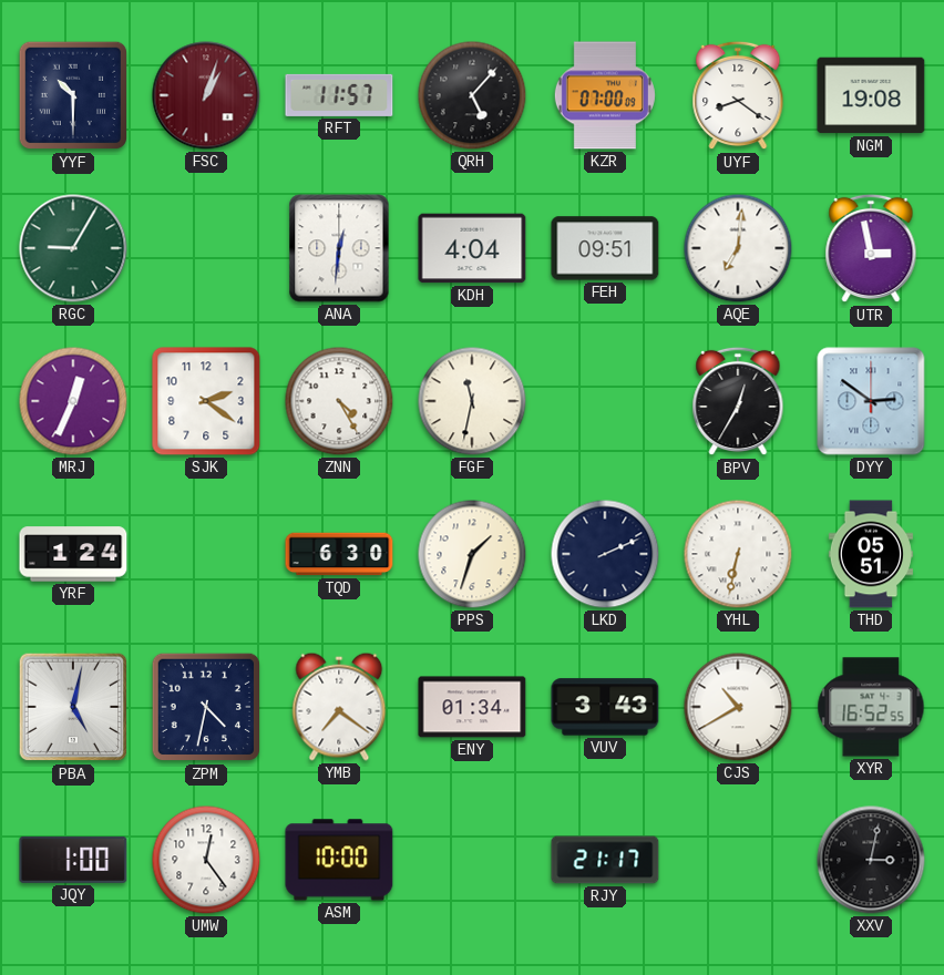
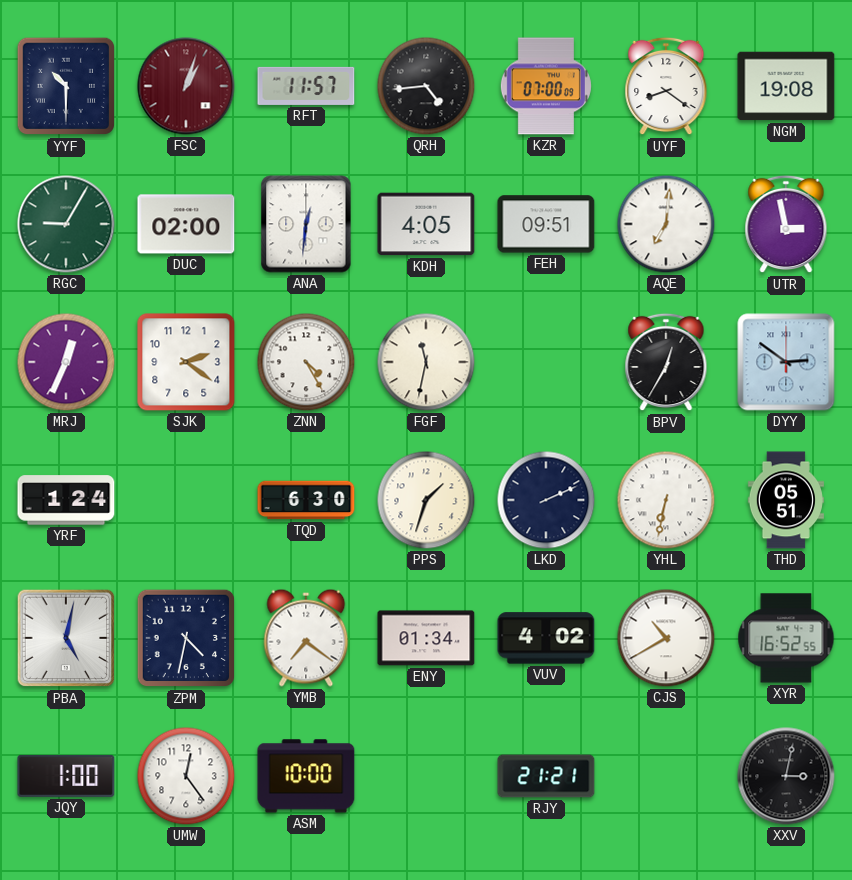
QRH: 5:07 -> 4:44 (426, 86)
DUC: none -> 02:00 (186, 224)
KDH: 4:04 -> 4:05 (426, 224)
VUV: 3:43 -> 4:02 (546, 638)
RJY: 21:17 -> 21:21 (546, 776)
